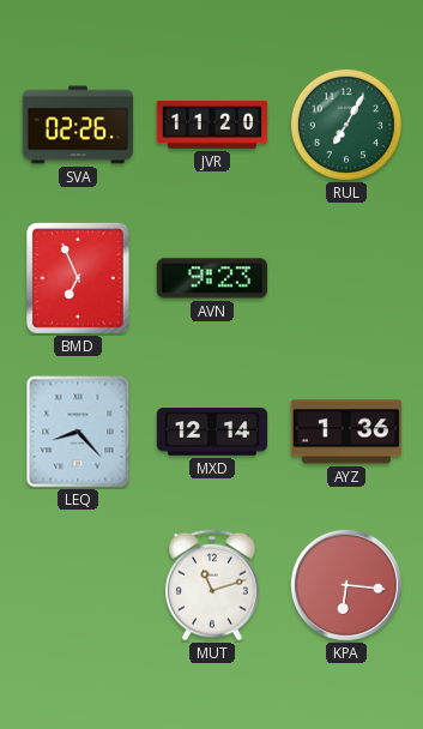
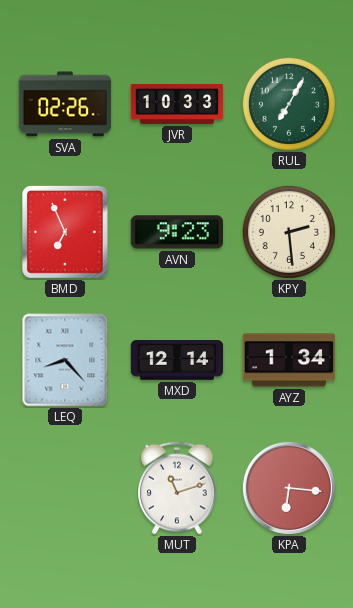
JVR: 11:20 -> 10:33 (177, 104)
KPY: none -> 2:29 (289, 232)
AYZ: 1:36 -> 1:34 (289, 360)
